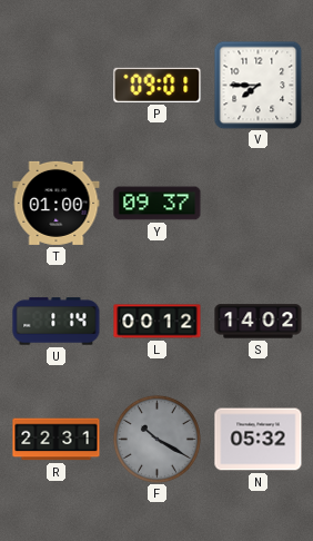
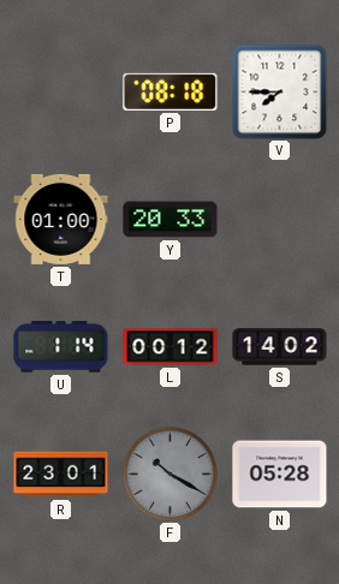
P: 09:01 -> 08:18 (171, 91)
Y: 09:37 -> 20:33 (171, 220)
R: 22:31 -> 23:01 (61, 475)
N: 05:32 -> 05:28 (280, 475)
